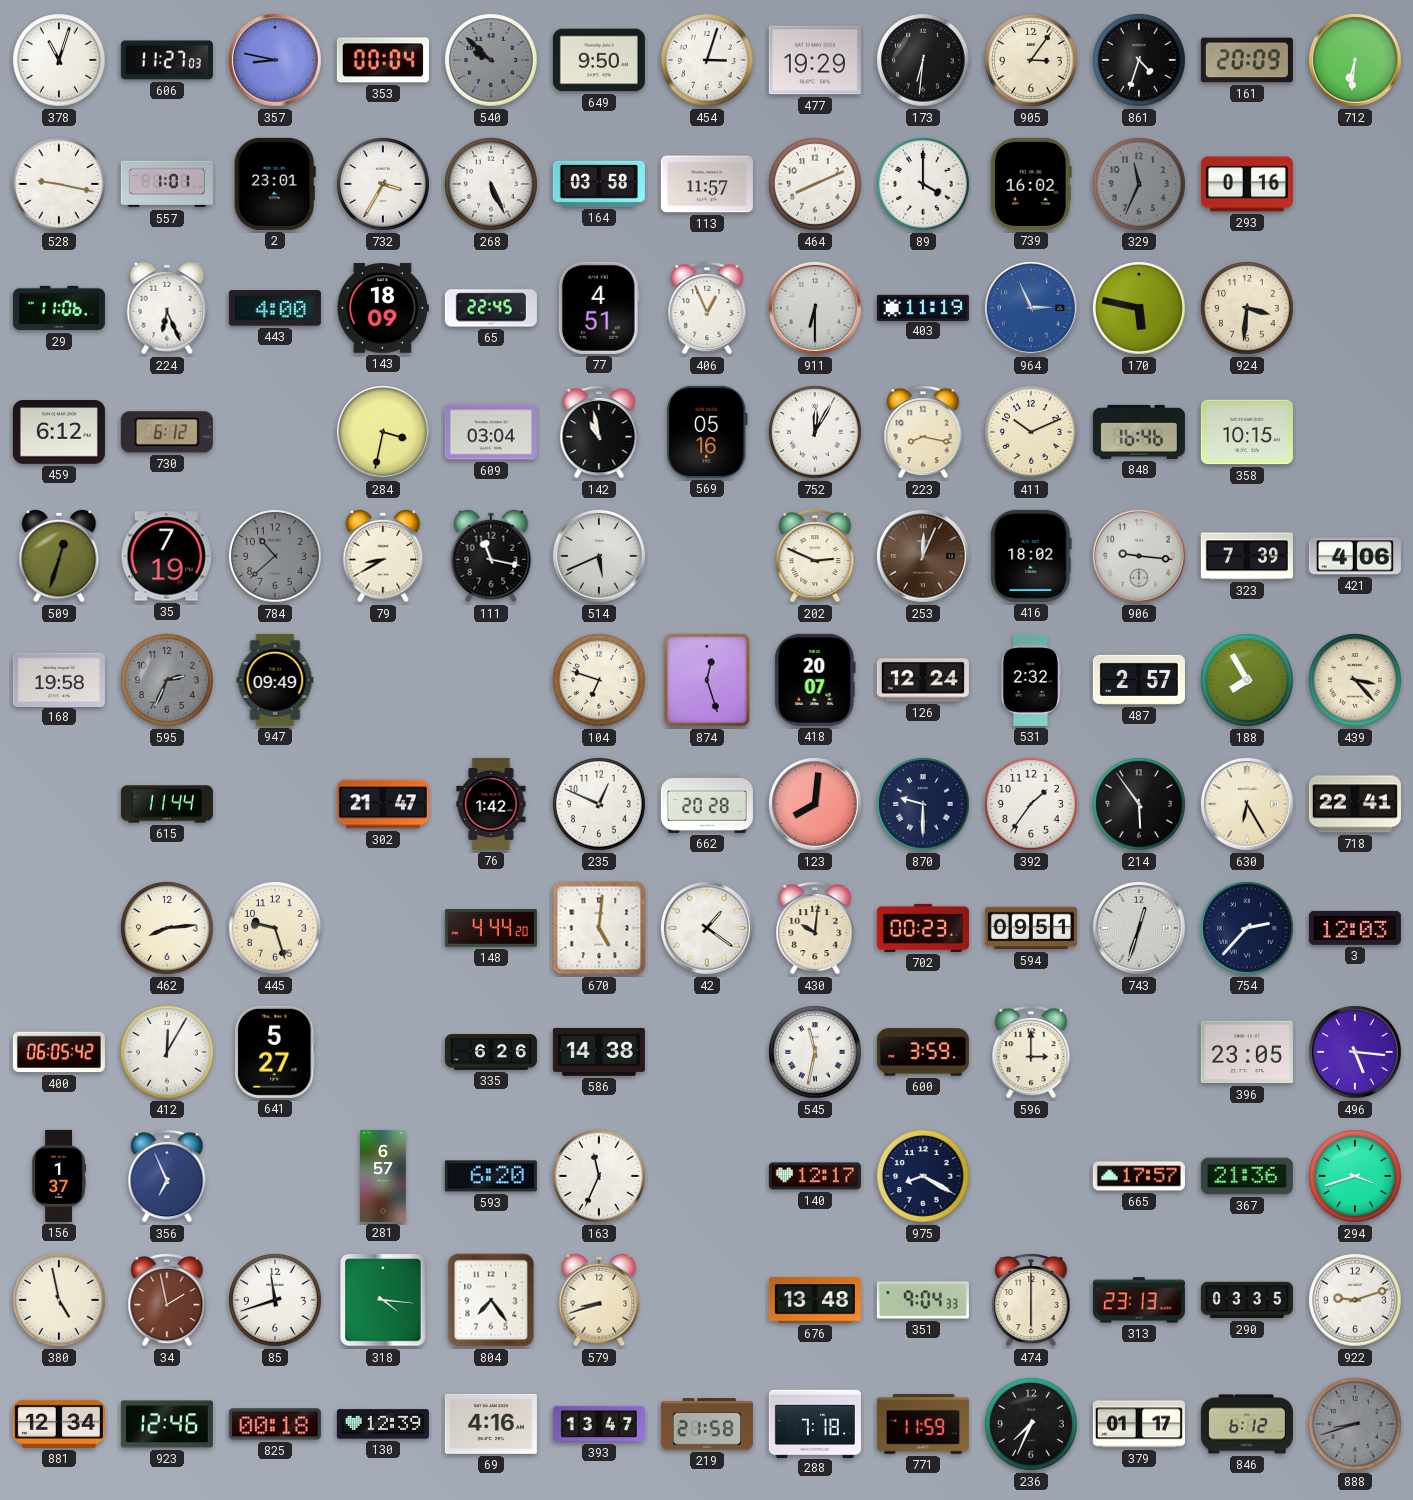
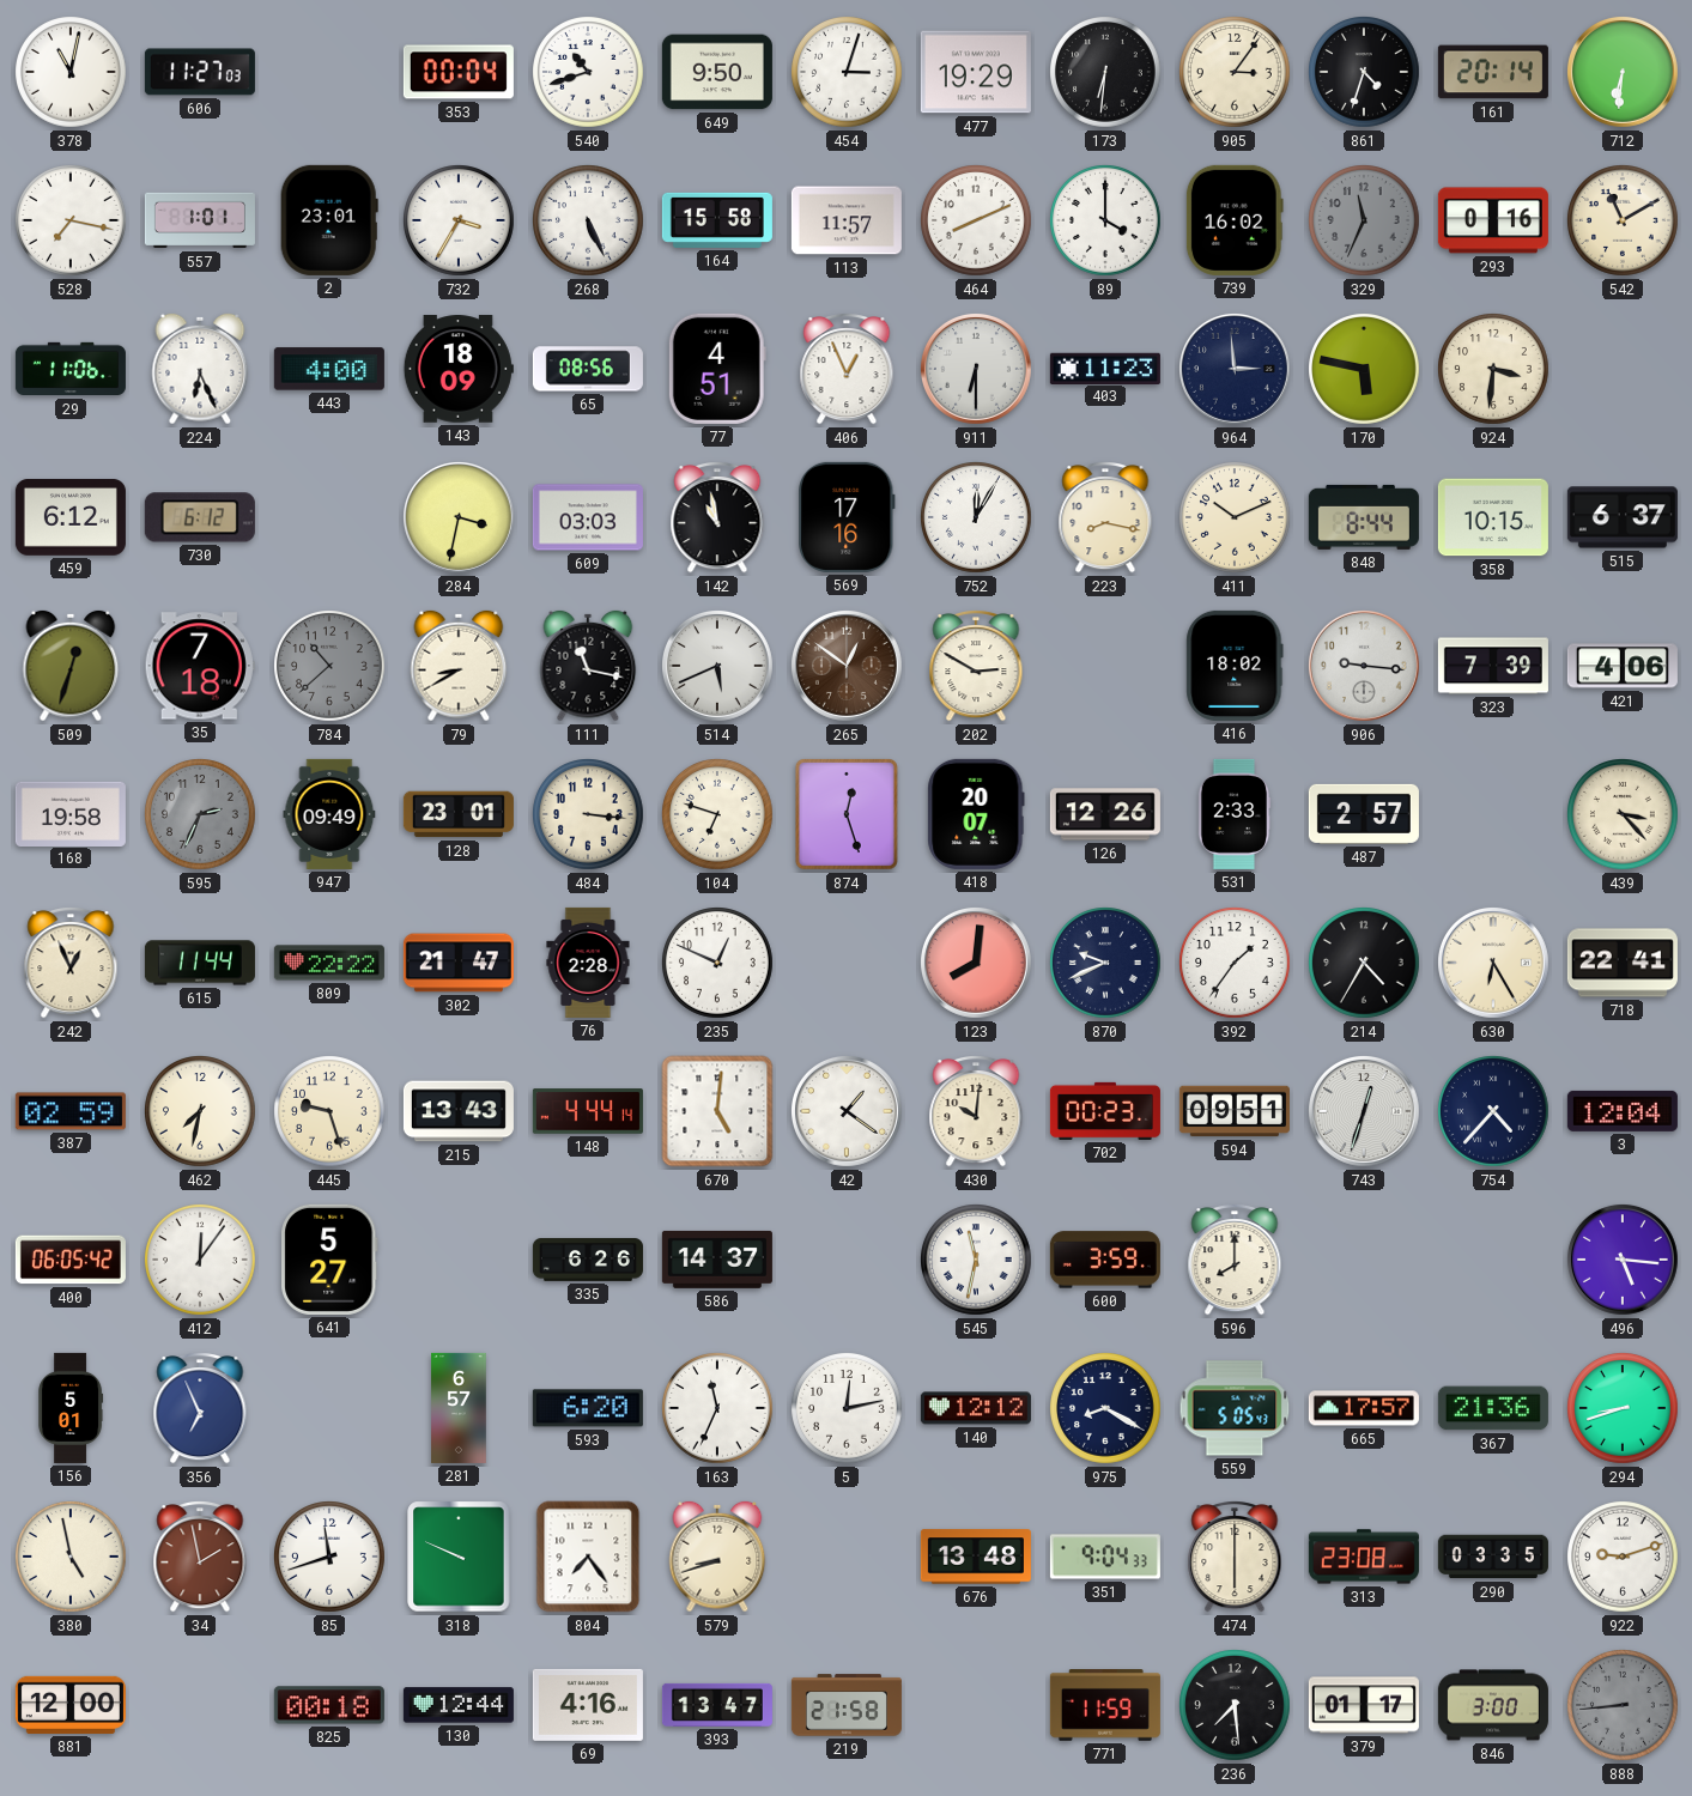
378: 11:03 -> 11:02 (72, 73)
357: 8:47 -> none (275, 60)
540: 9:52 -> 10:42 (589, 73)
540 dial: grey -> white (589, 73)
161: 20:09 -> 20:14 (1493, 72)
528: 9:17 -> 7:17 (72, 222)
164: 03:58 -> 15:58 (717, 220)
542: none -> 11:10 (1624, 222)
65: 22:45 -> 08:56 (588, 369)
403: 11:19 -> 11:23 (1105, 368)
964: 2:56 -> 2:59 (1235, 369)
964 dial: blue -> navy (1235, 369)
609: 03:04 -> 03:03 (588, 517)
569: 05:16 -> 17:16 (847, 517)
848: 16:46 -> 8:44 (1364, 517)
515: none -> 6:37 (1623, 517)
35: 7:19 -> 7:18 (200, 666)
265: none -> 12:51 (847, 666)
202: 2:49 -> 2:50 (976, 667)
253: 12:04 -> none (923, 556)
128: none -> 23:01 (459, 814)
484: none -> 3:16 (589, 815)
126: 12:24 -> 12:26 (1105, 814)
531: 2:32 -> 2:33 (1235, 814)
188: 7:55 -> none (1248, 681)
242: none -> 12:56 (71, 964)
809: none -> 22:22 (329, 963)
76: 1:42 -> 2:28 (588, 963)
662: 20:28 -> none (707, 804)
870: 9:30 -> 9:41 (1106, 964)
214: 5:54 -> 4:35 (1365, 964)
387: none -> 02:59 (71, 1111)
462: 8:14 -> 7:32 (201, 1112)
215: none -> 13:43 (459, 1111)
148: 4:44:20 -> 4:44:14 (588, 1111)
754: 2:37 -> 4:37 (1494, 1112)
3: 12:03 -> 12:04 (1623, 1111)
412: 12:05 -> 12:06 (201, 1261)
586: 14:38 -> 14:37 (717, 1260)
596: 3:00 -> 8:00 (1235, 1261)
396: 23:05 -> none (1247, 1052)
156: 1:37 -> 5:01 (71, 1408)
5: none -> 12:13 (848, 1409)
140: 12:17 -> 12:12 (976, 1408)
559: none -> 5:05 (1235, 1408)
294: 3:42 -> 8:42 (1624, 1409)
318: 4:16 -> 9:49 (459, 1557)
313: 23:13 -> 23:08 (1364, 1557)
881: 12:34 -> 12:00 (71, 1705)
923: 12:46 -> none (167, 1424)
130: 12:39 -> 12:44 (459, 1705)
288: 7:18 -> none (815, 1423)
236: 7:34 -> 7:29 (1236, 1706)
846: 6:12 -> 3:00 (1493, 1705)
888: 8:42 -> 8:44 (1624, 1706)
